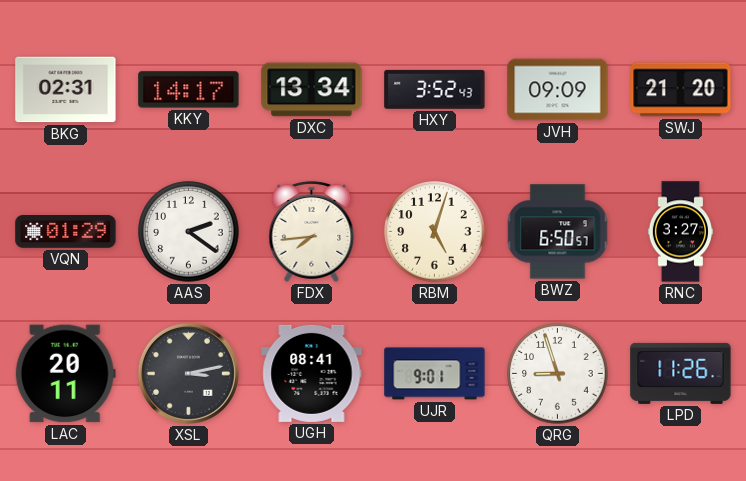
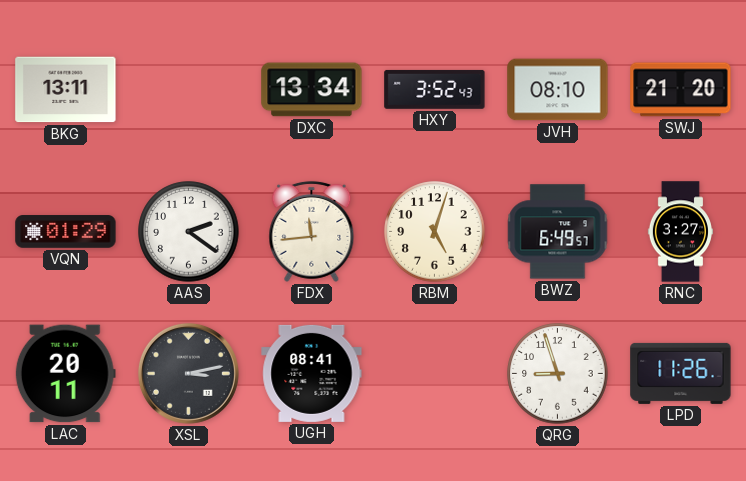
BKG: 02:31 -> 13:11 (66, 90)
KKY: 14:17 -> none (189, 90)
JVH: 09:09 -> 08:10 (558, 90)
FDX: 7:44 -> 11:44 (312, 231)
BWZ: 6:50 -> 6:49 (558, 232)
UJR: 9:01 -> none (435, 374)
